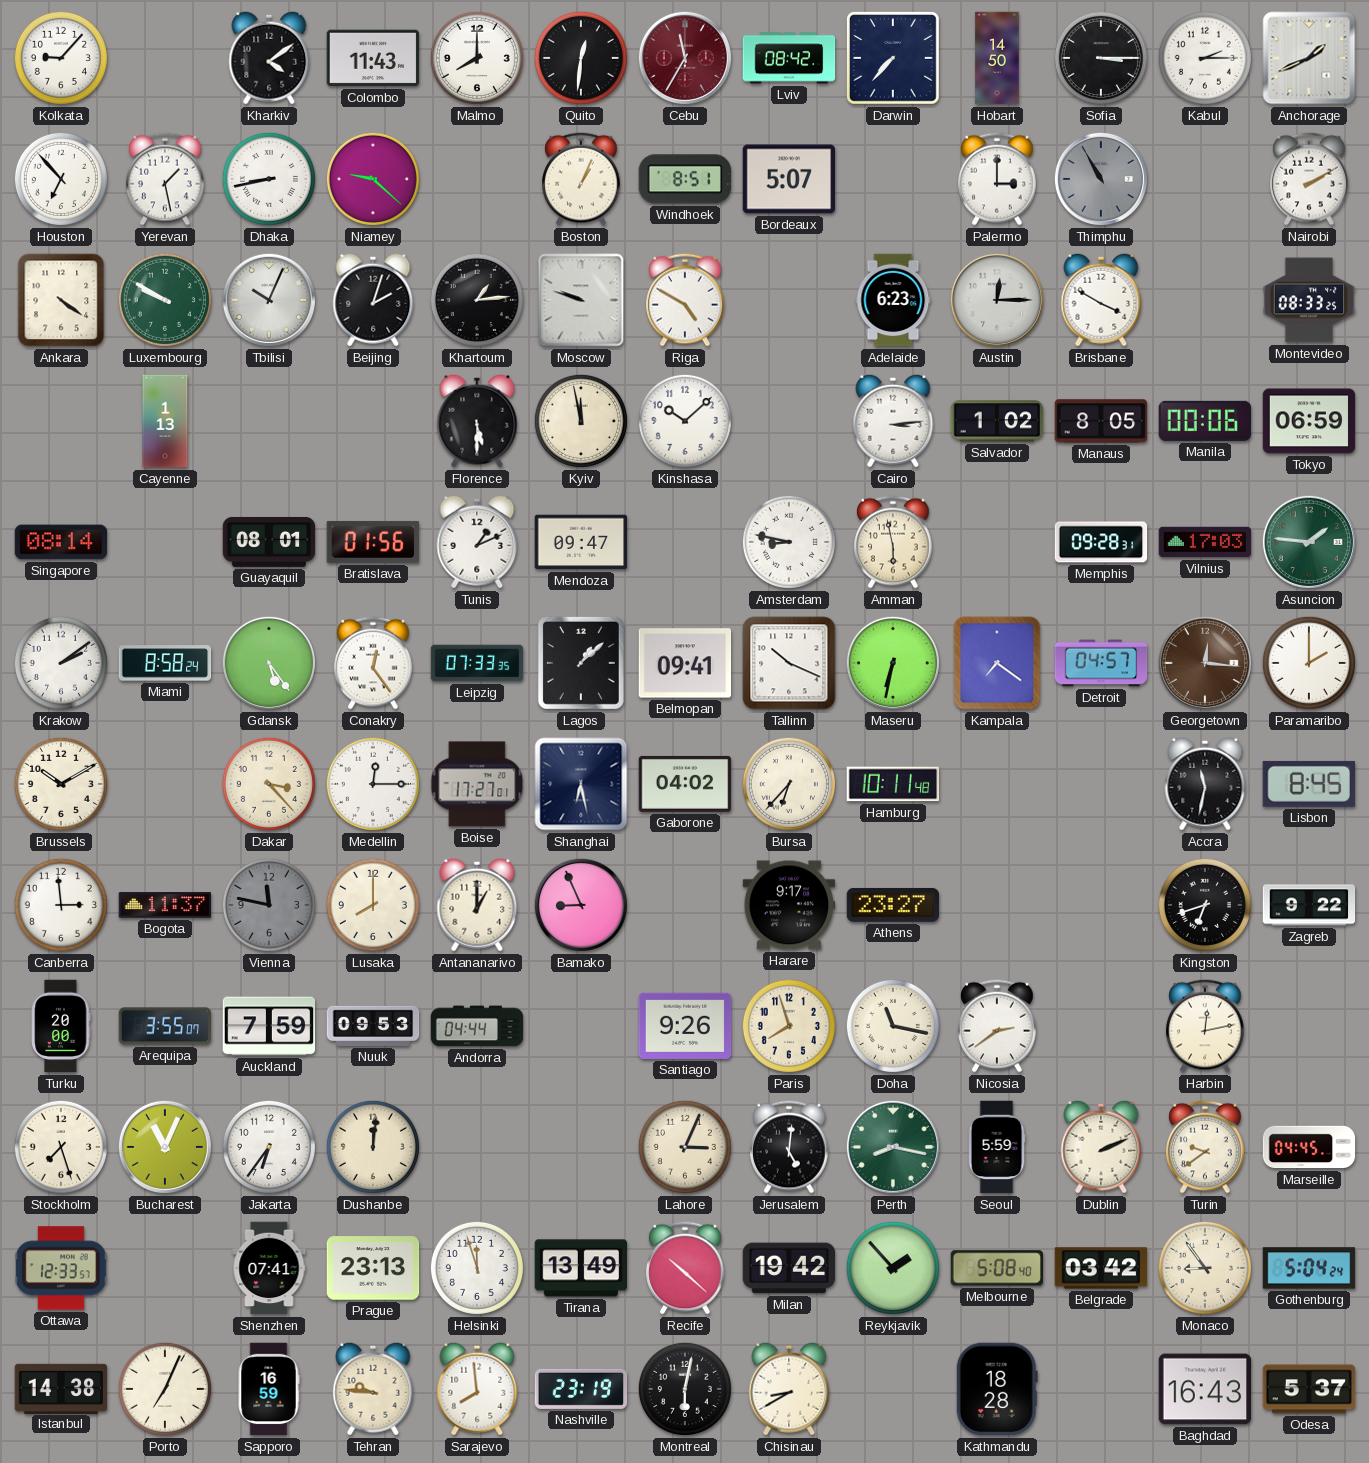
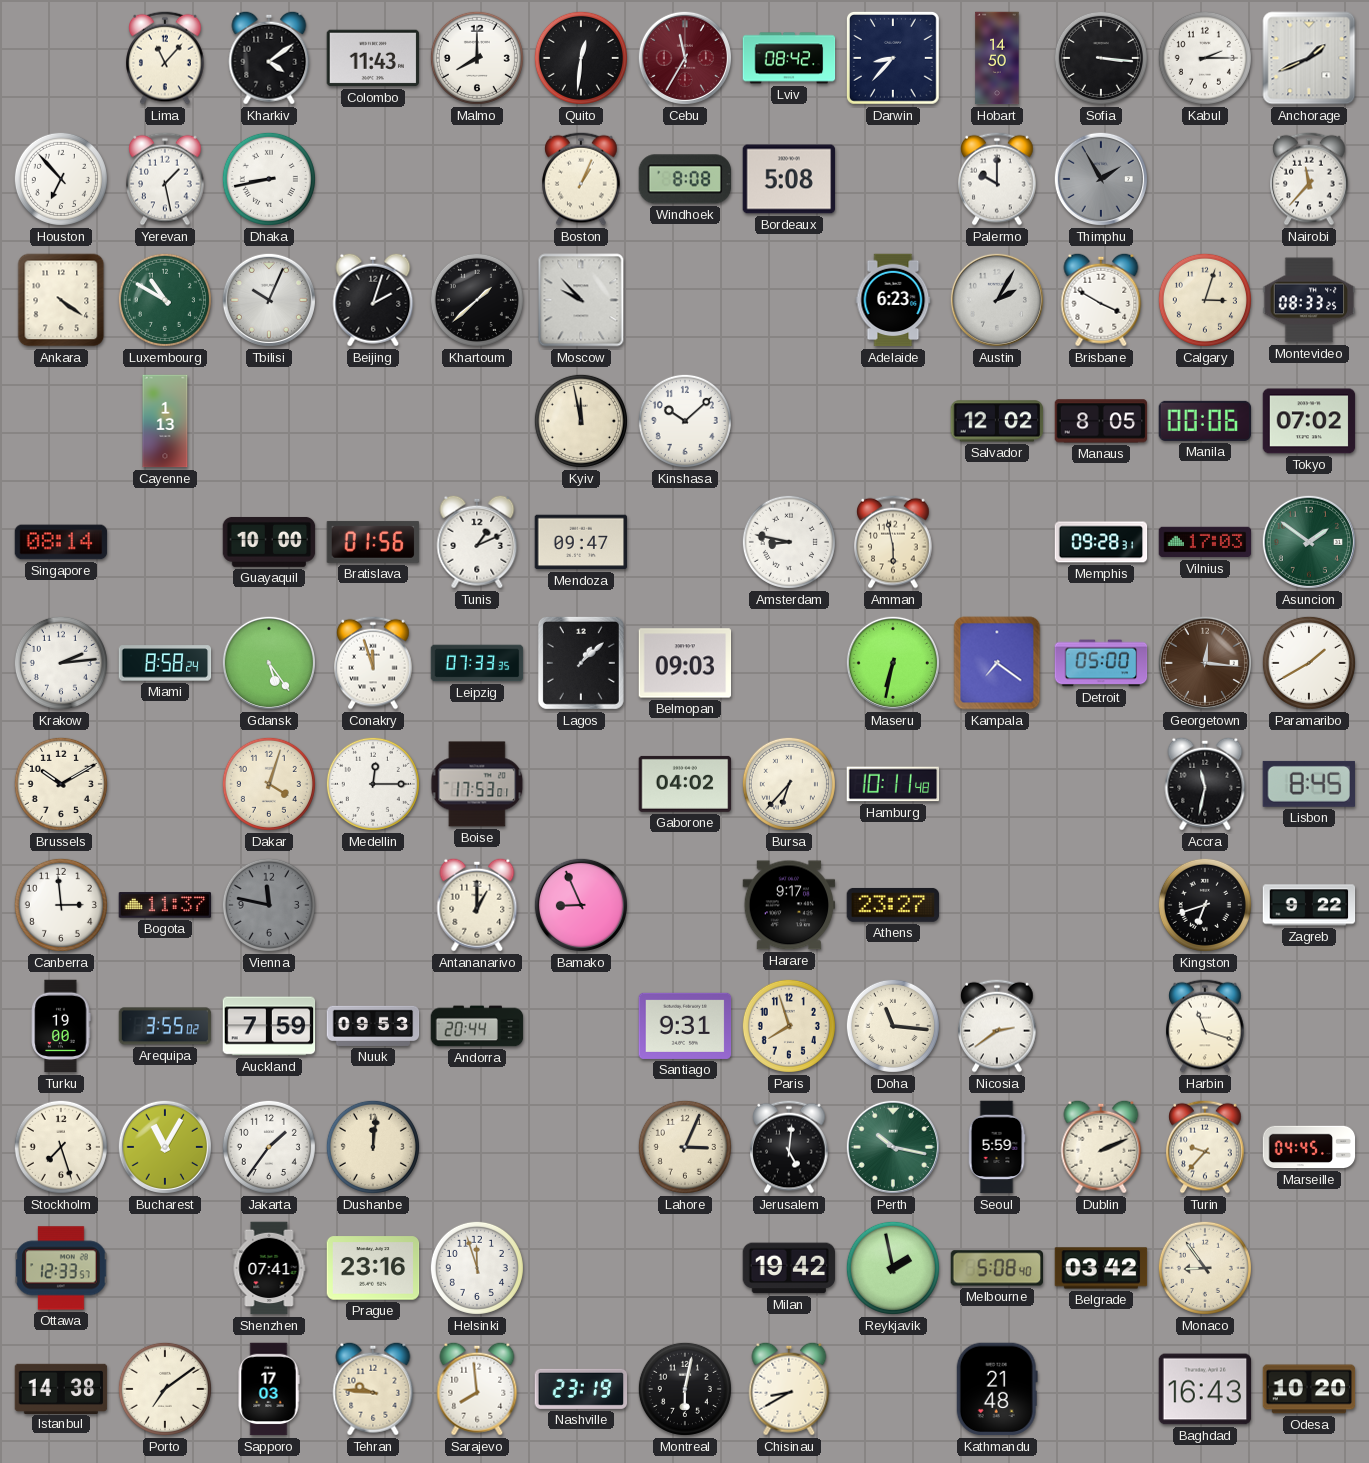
Kolkata: 9:07 -> none (61, 58)
Lima: none -> 11:07 (165, 58)
Darwin: 7:37 -> 8:37 (894, 59)
Sofia: 3:15 -> 3:16 (1101, 58)
Niamey: 9:22 -> none (373, 179)
Windhoek: 8:51 -> 8:08 (685, 179)
Bordeaux: 5:07 -> 5:08 (789, 179)
Palermo: 3:00 -> 10:00 (997, 179)
Thimphu: 10:55 -> 1:55 (1101, 179)
Nairobi: 2:10 -> 11:37 (1309, 179)
Luxembourg: 9:50 -> 10:50 (165, 300)
Khartoum: 1:14 -> 1:38 (477, 300)
Moscow: 9:48 -> 9:53 (581, 300)
Riga: 4:50 -> none (685, 300)
Austin: 12:15 -> 2:05 (997, 300)
Calgary: none -> 3:03 (1205, 300)
Florence: 5:30 -> none (477, 421)
Cairo: 3:14 -> none (893, 421)
Salvador: 1:02 -> 12:02 (997, 421)
Tokyo: 06:59 -> 07:02 (1309, 421)
Guayaquil: 08:01 -> 10:00 (269, 542)
Asuncion: 1:46 -> 1:51 (1309, 542)
Krakow: 2:09 -> 2:14 (61, 663)
Conakry: 12:24 -> 11:57 (373, 663)
Belmopan: 09:41 -> 09:03 (685, 663)
Tallinn: 10:19 -> none (789, 663)
Detroit: 04:57 -> 05:00 (1101, 663)
Paramaribo: 2:00 -> 1:40 (1309, 663)
Dakar: 3:23 -> 4:03 (269, 784)
Boise: 17:27 -> 17:53 (477, 784)
Shanghai: 6:28 -> none (581, 784)
Lusaka: 8:00 -> none (373, 905)
Turku: 20:00 -> 19:00 (61, 1026)
Arequipa: 3:55:07 -> 3:55:02 (165, 1026)
Andorra: 04:44 -> 20:44 (477, 1026)
Santiago: 9:26 -> 9:31 (685, 1026)
Doha: 11:17 -> 11:16 (893, 1026)
Harbin: 12:13 -> 11:18 (1205, 1026)
Bucharest: 11:04 -> 11:05 (165, 1147)
Jakarta: 6:36 -> 1:36 (269, 1147)
Perth: 8:17 -> 10:17 (893, 1147)
Turin: 9:39 -> 9:37 (1205, 1147)
Prague: 23:13 -> 23:16 (373, 1268)
Tirana: 13:49 -> none (581, 1268)
Recife: 10:22 -> none (685, 1268)
Reykjavik: 1:53 -> 1:58 (893, 1268)
Gothenburg: 5:04 -> none (1309, 1268)
Porto: 7:04 -> 7:09 (165, 1389)
Sapporo: 16:59 -> 17:03 (269, 1389)
Kathmandu: 18:28 -> 21:48 (997, 1389)
Odesa: 5:37 -> 10:20 (1309, 1389)
